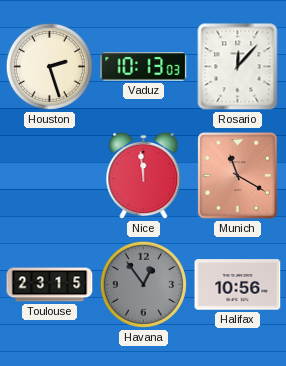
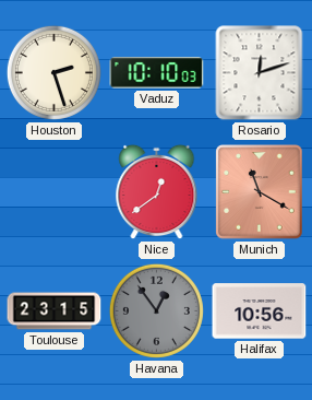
Vaduz: 10:13 -> 10:10 (157, 73)
Rosario: 12:07 -> 12:12 (260, 73)
Nice: 11:59 -> 12:39 (157, 192)
